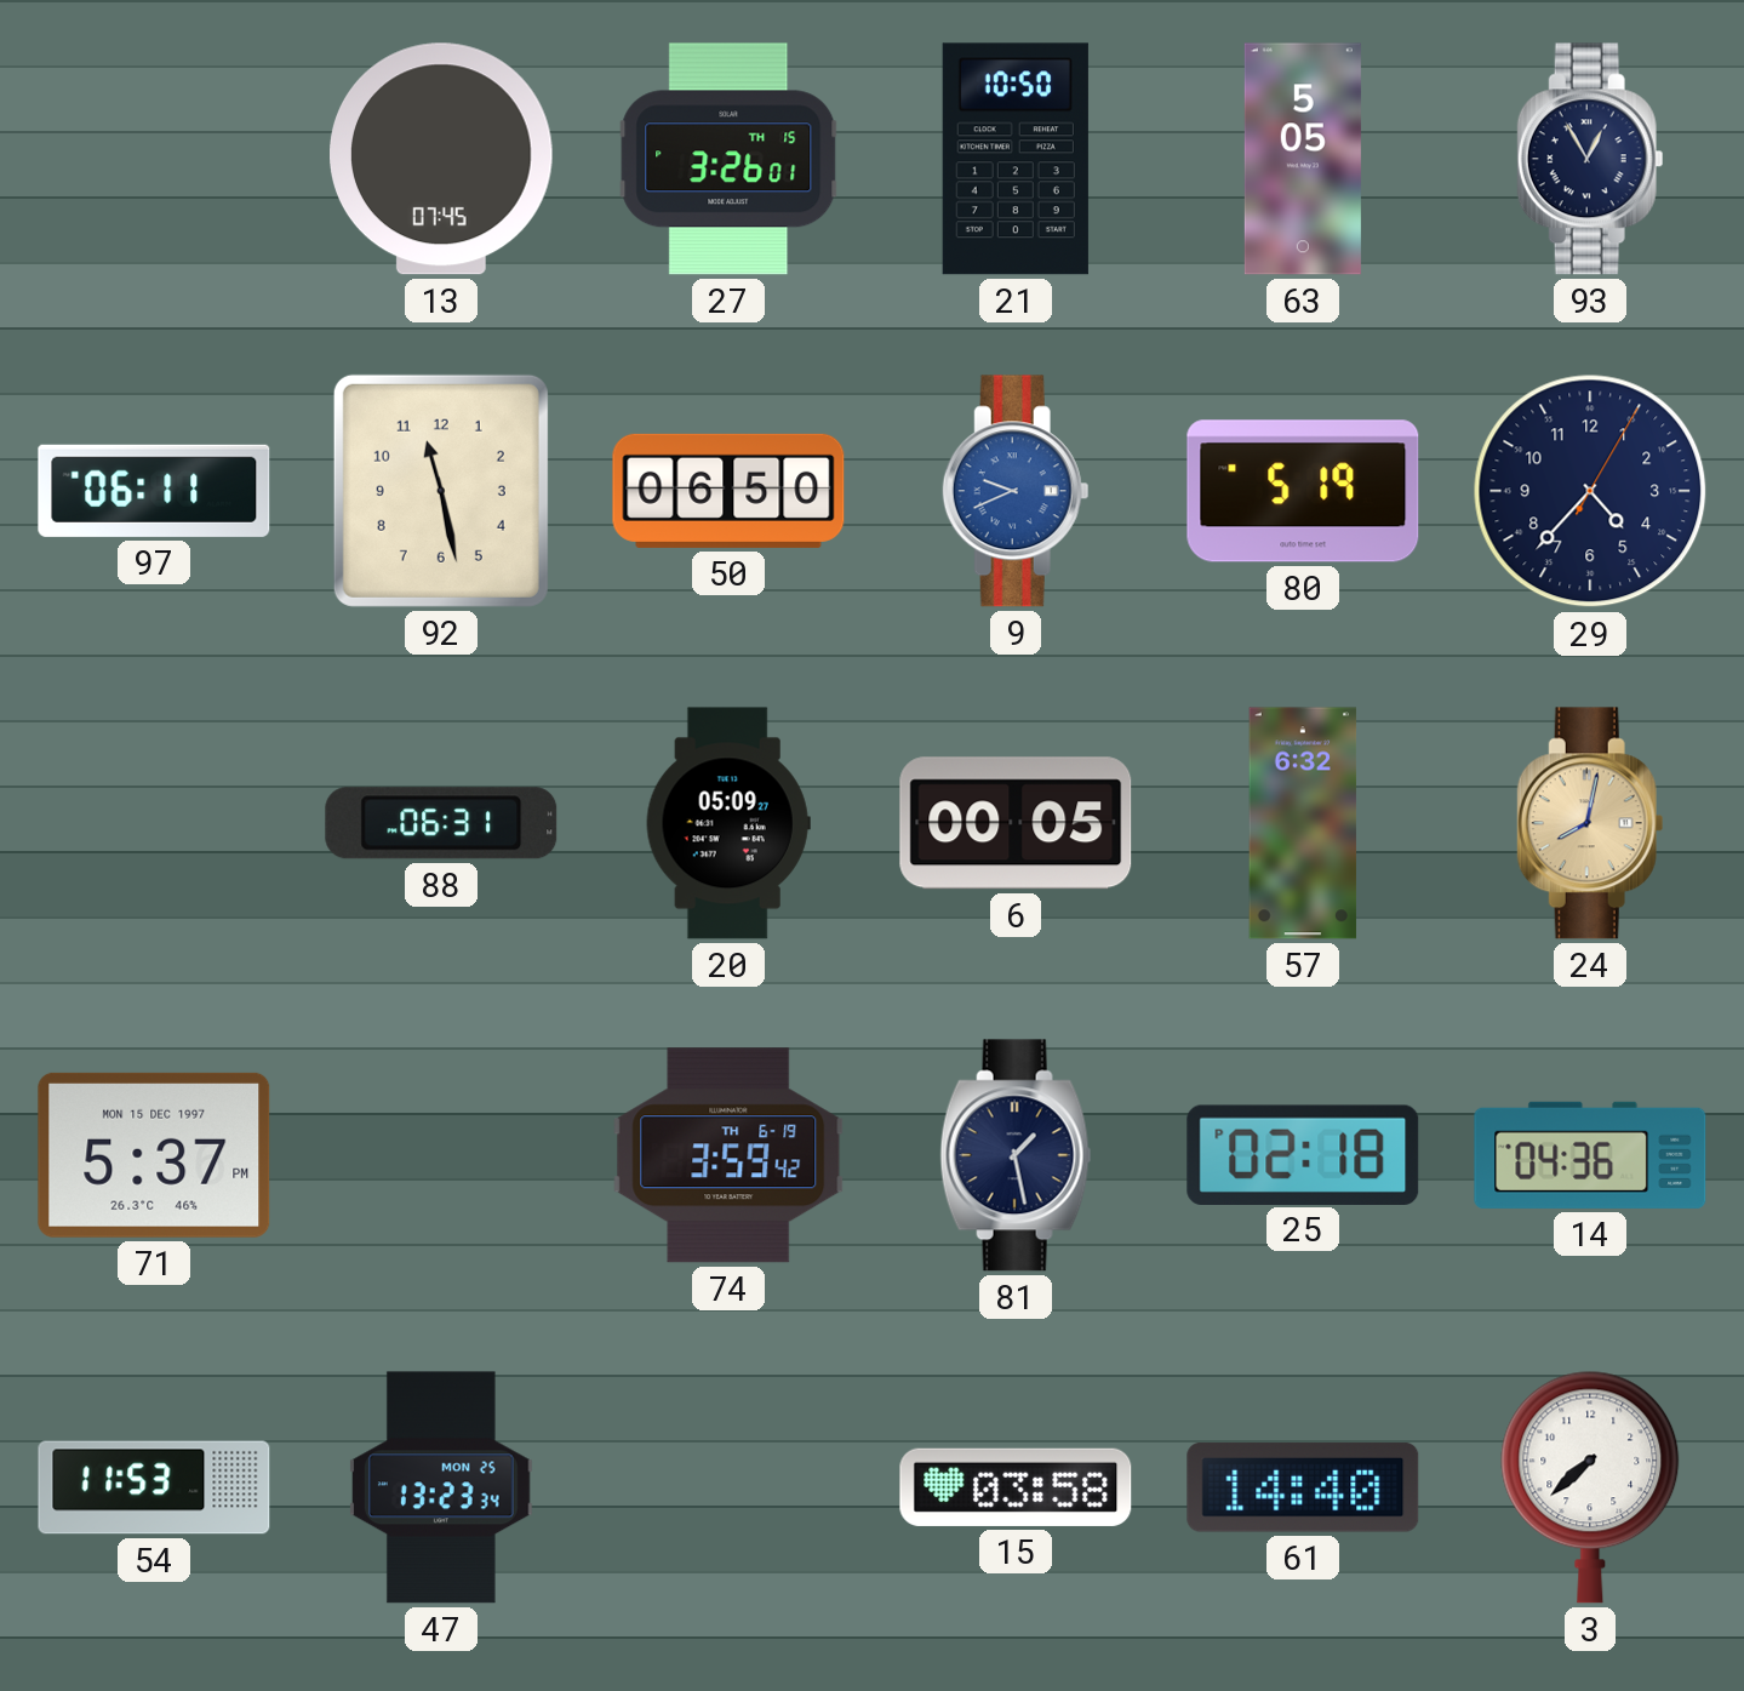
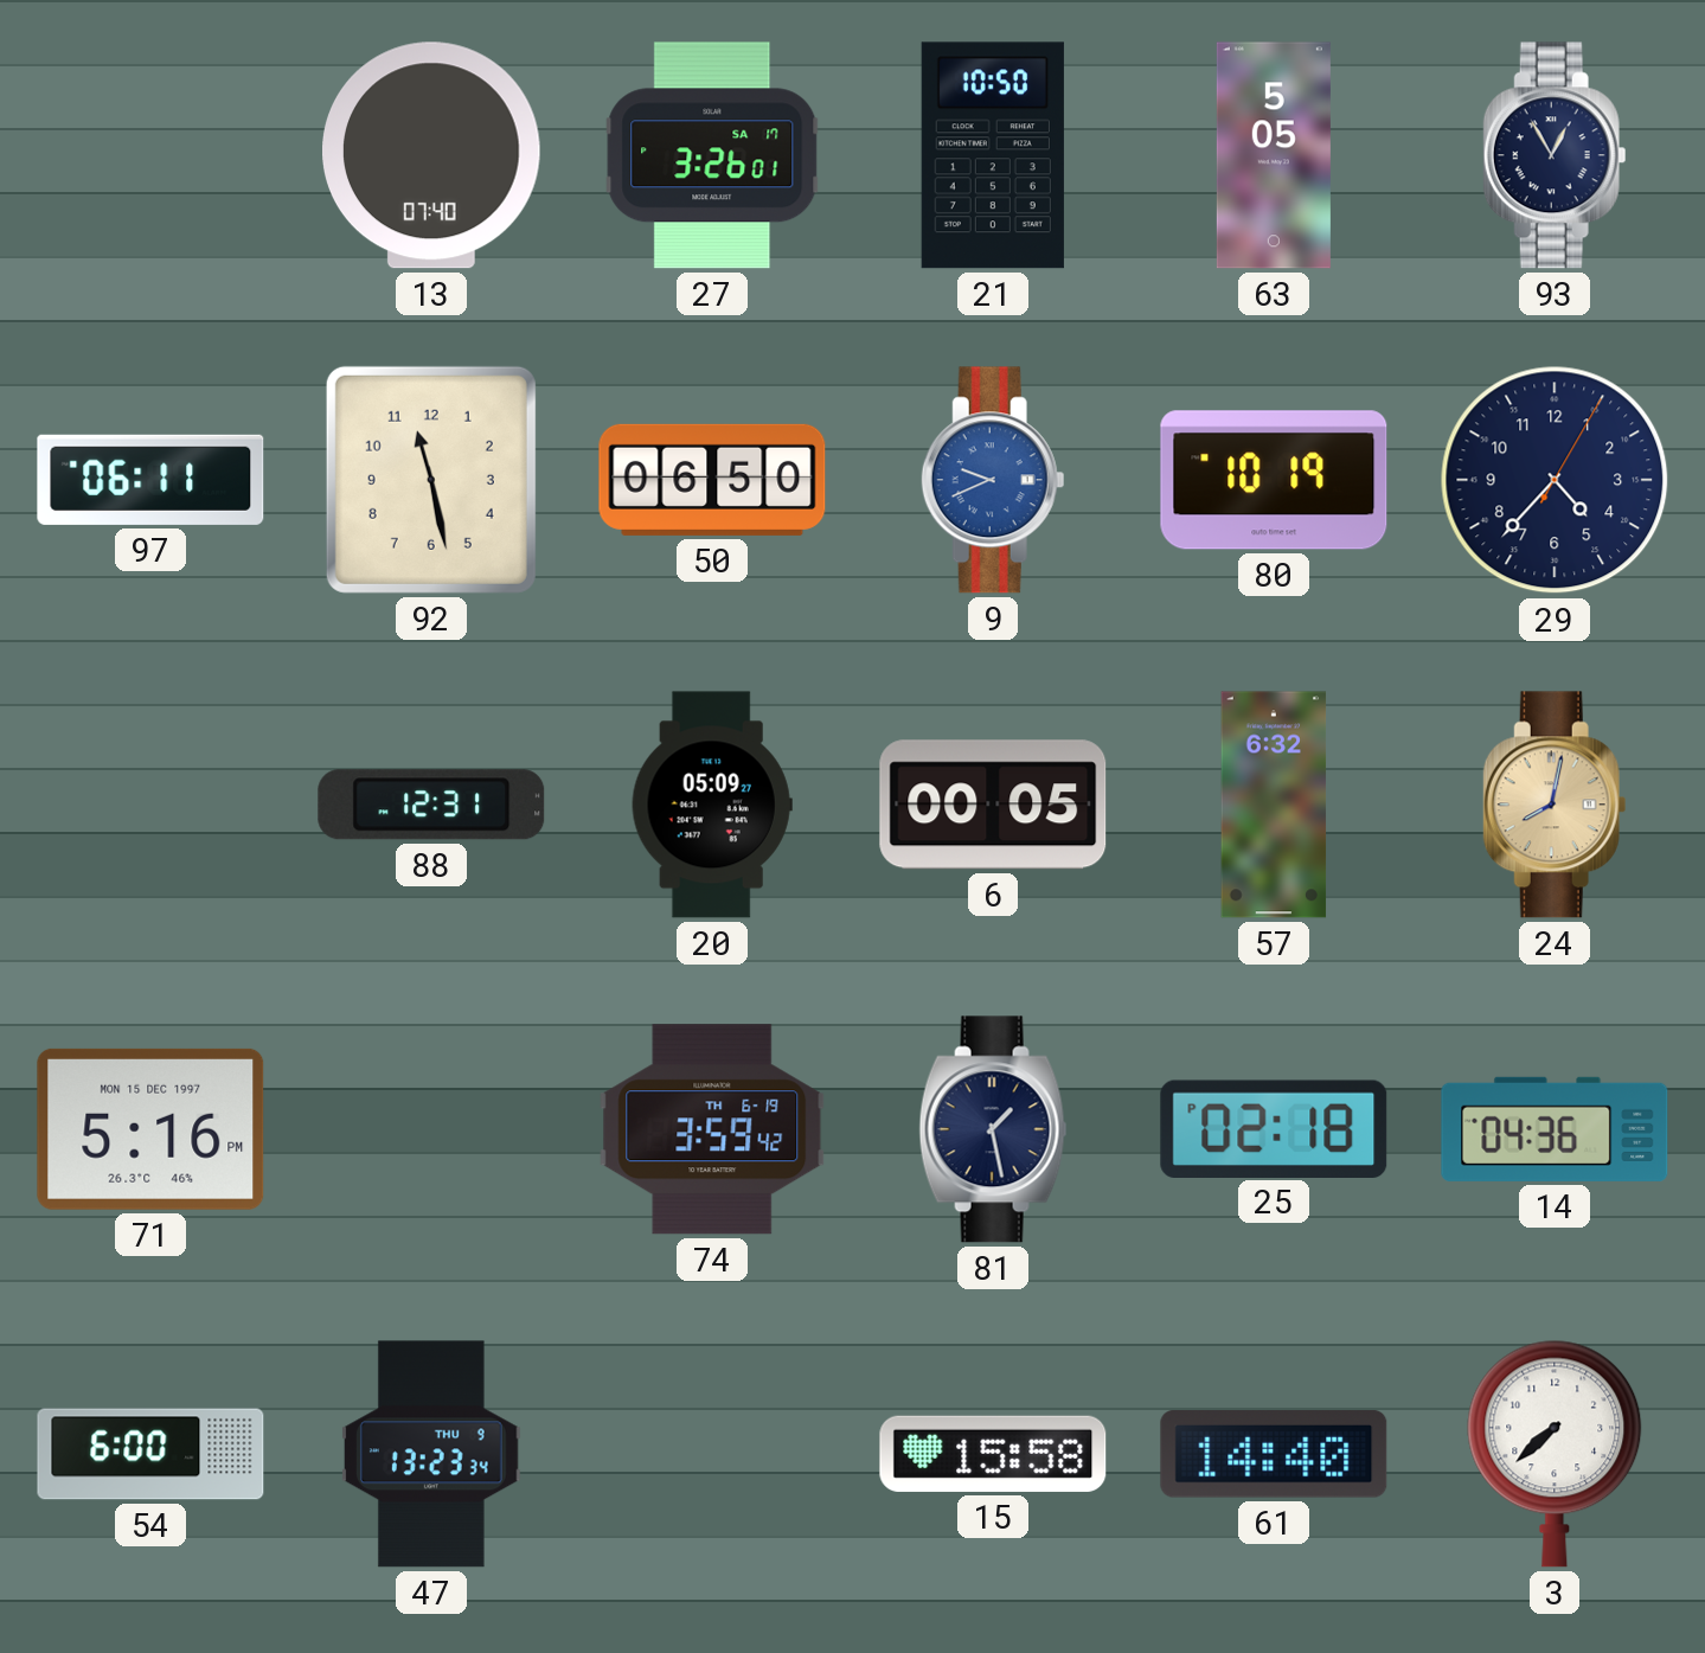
13: 07:45 -> 07:40 (432, 155)
27 date: TH 15 -> SA 17 (712, 155)
80: 5:19 -> 10:19 (1274, 480)
88: 06:31 -> 12:31 (431, 805)
71: 5:37 -> 5:16 (150, 1129)
54: 11:53 -> 6:00 (150, 1454)
47 date: MON 25 -> THU 9 (431, 1454)
15: 03:58 -> 15:58 (993, 1454)
